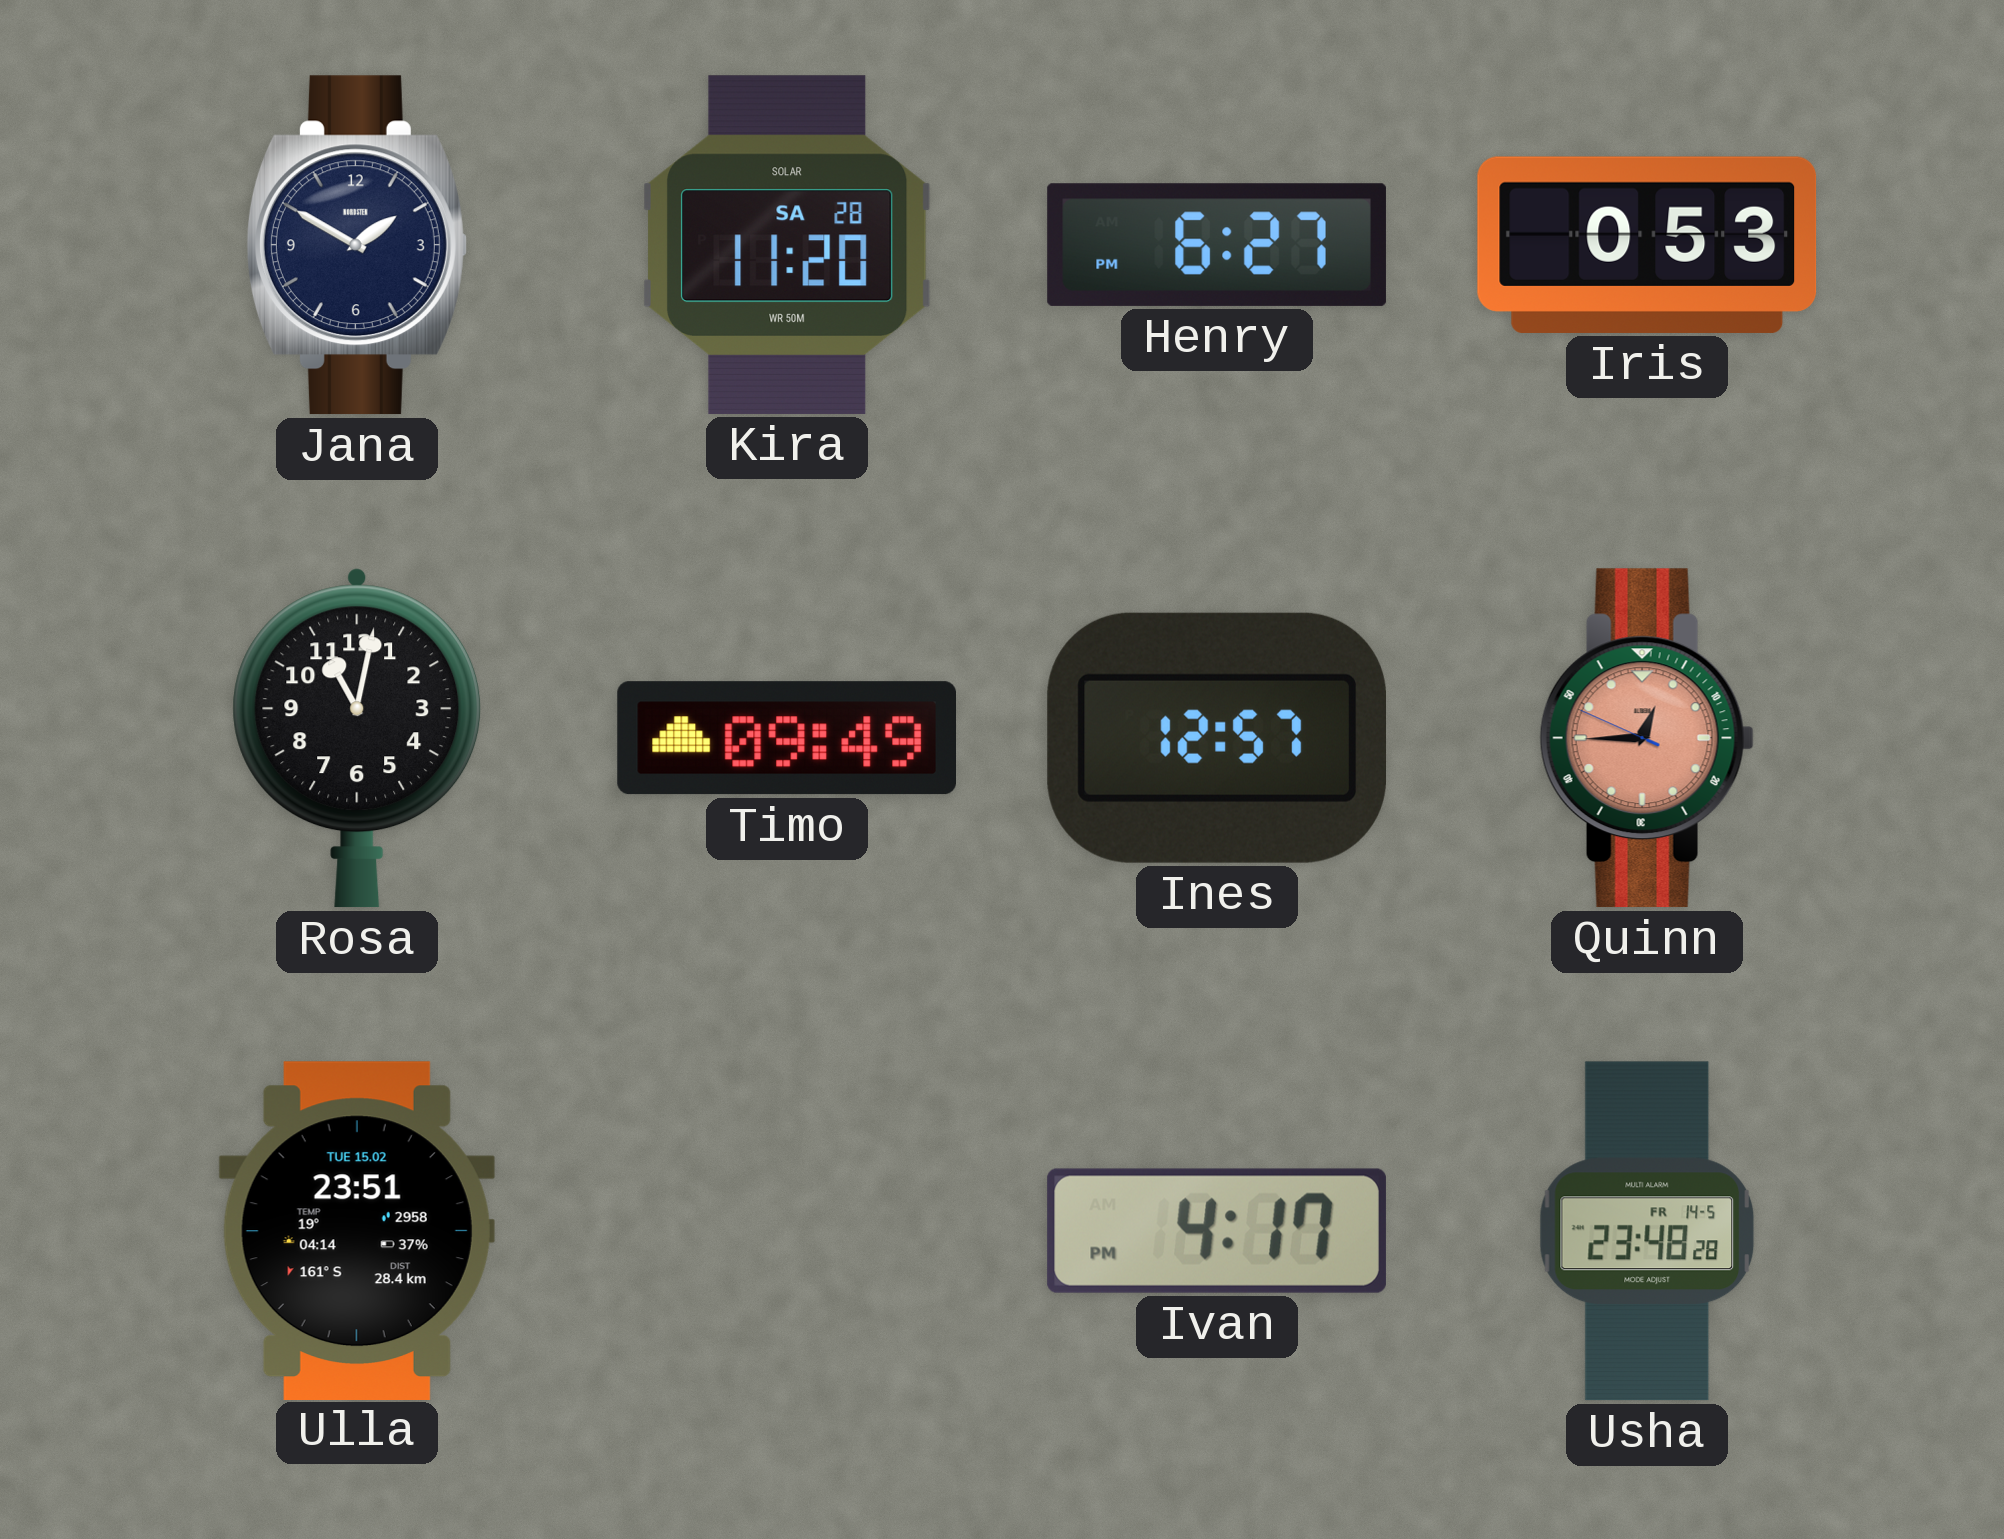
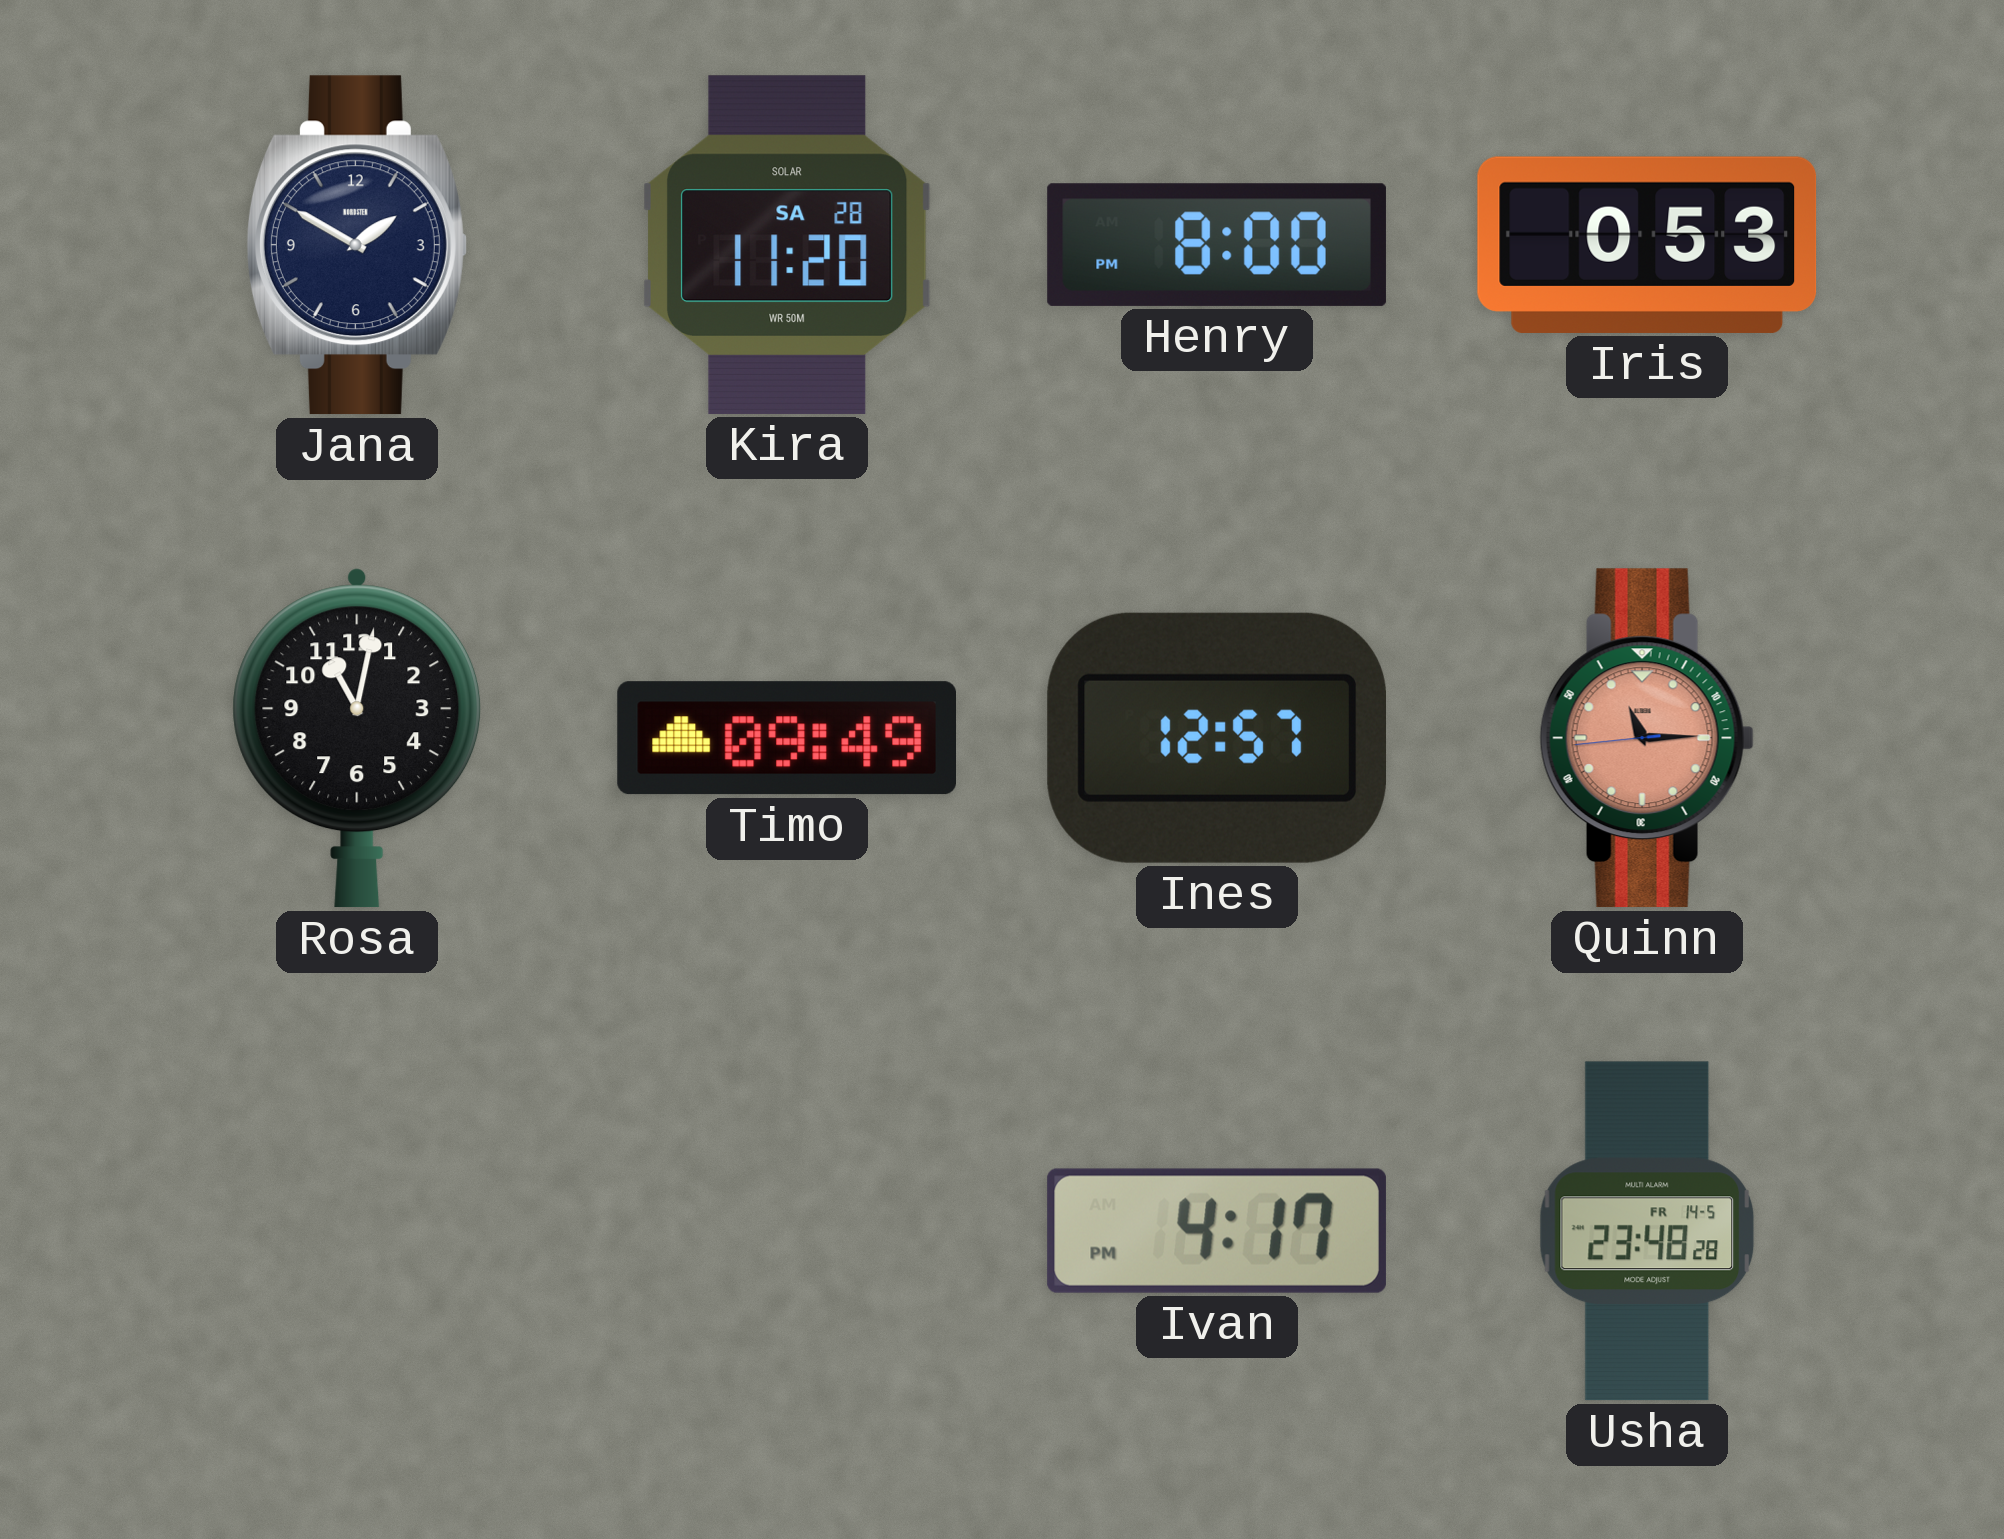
Henry: 6:27 -> 8:00 (1217, 245)
Quinn: 12:44 -> 11:14 (1647, 738)
Ulla: 23:51 -> none (357, 1230)
